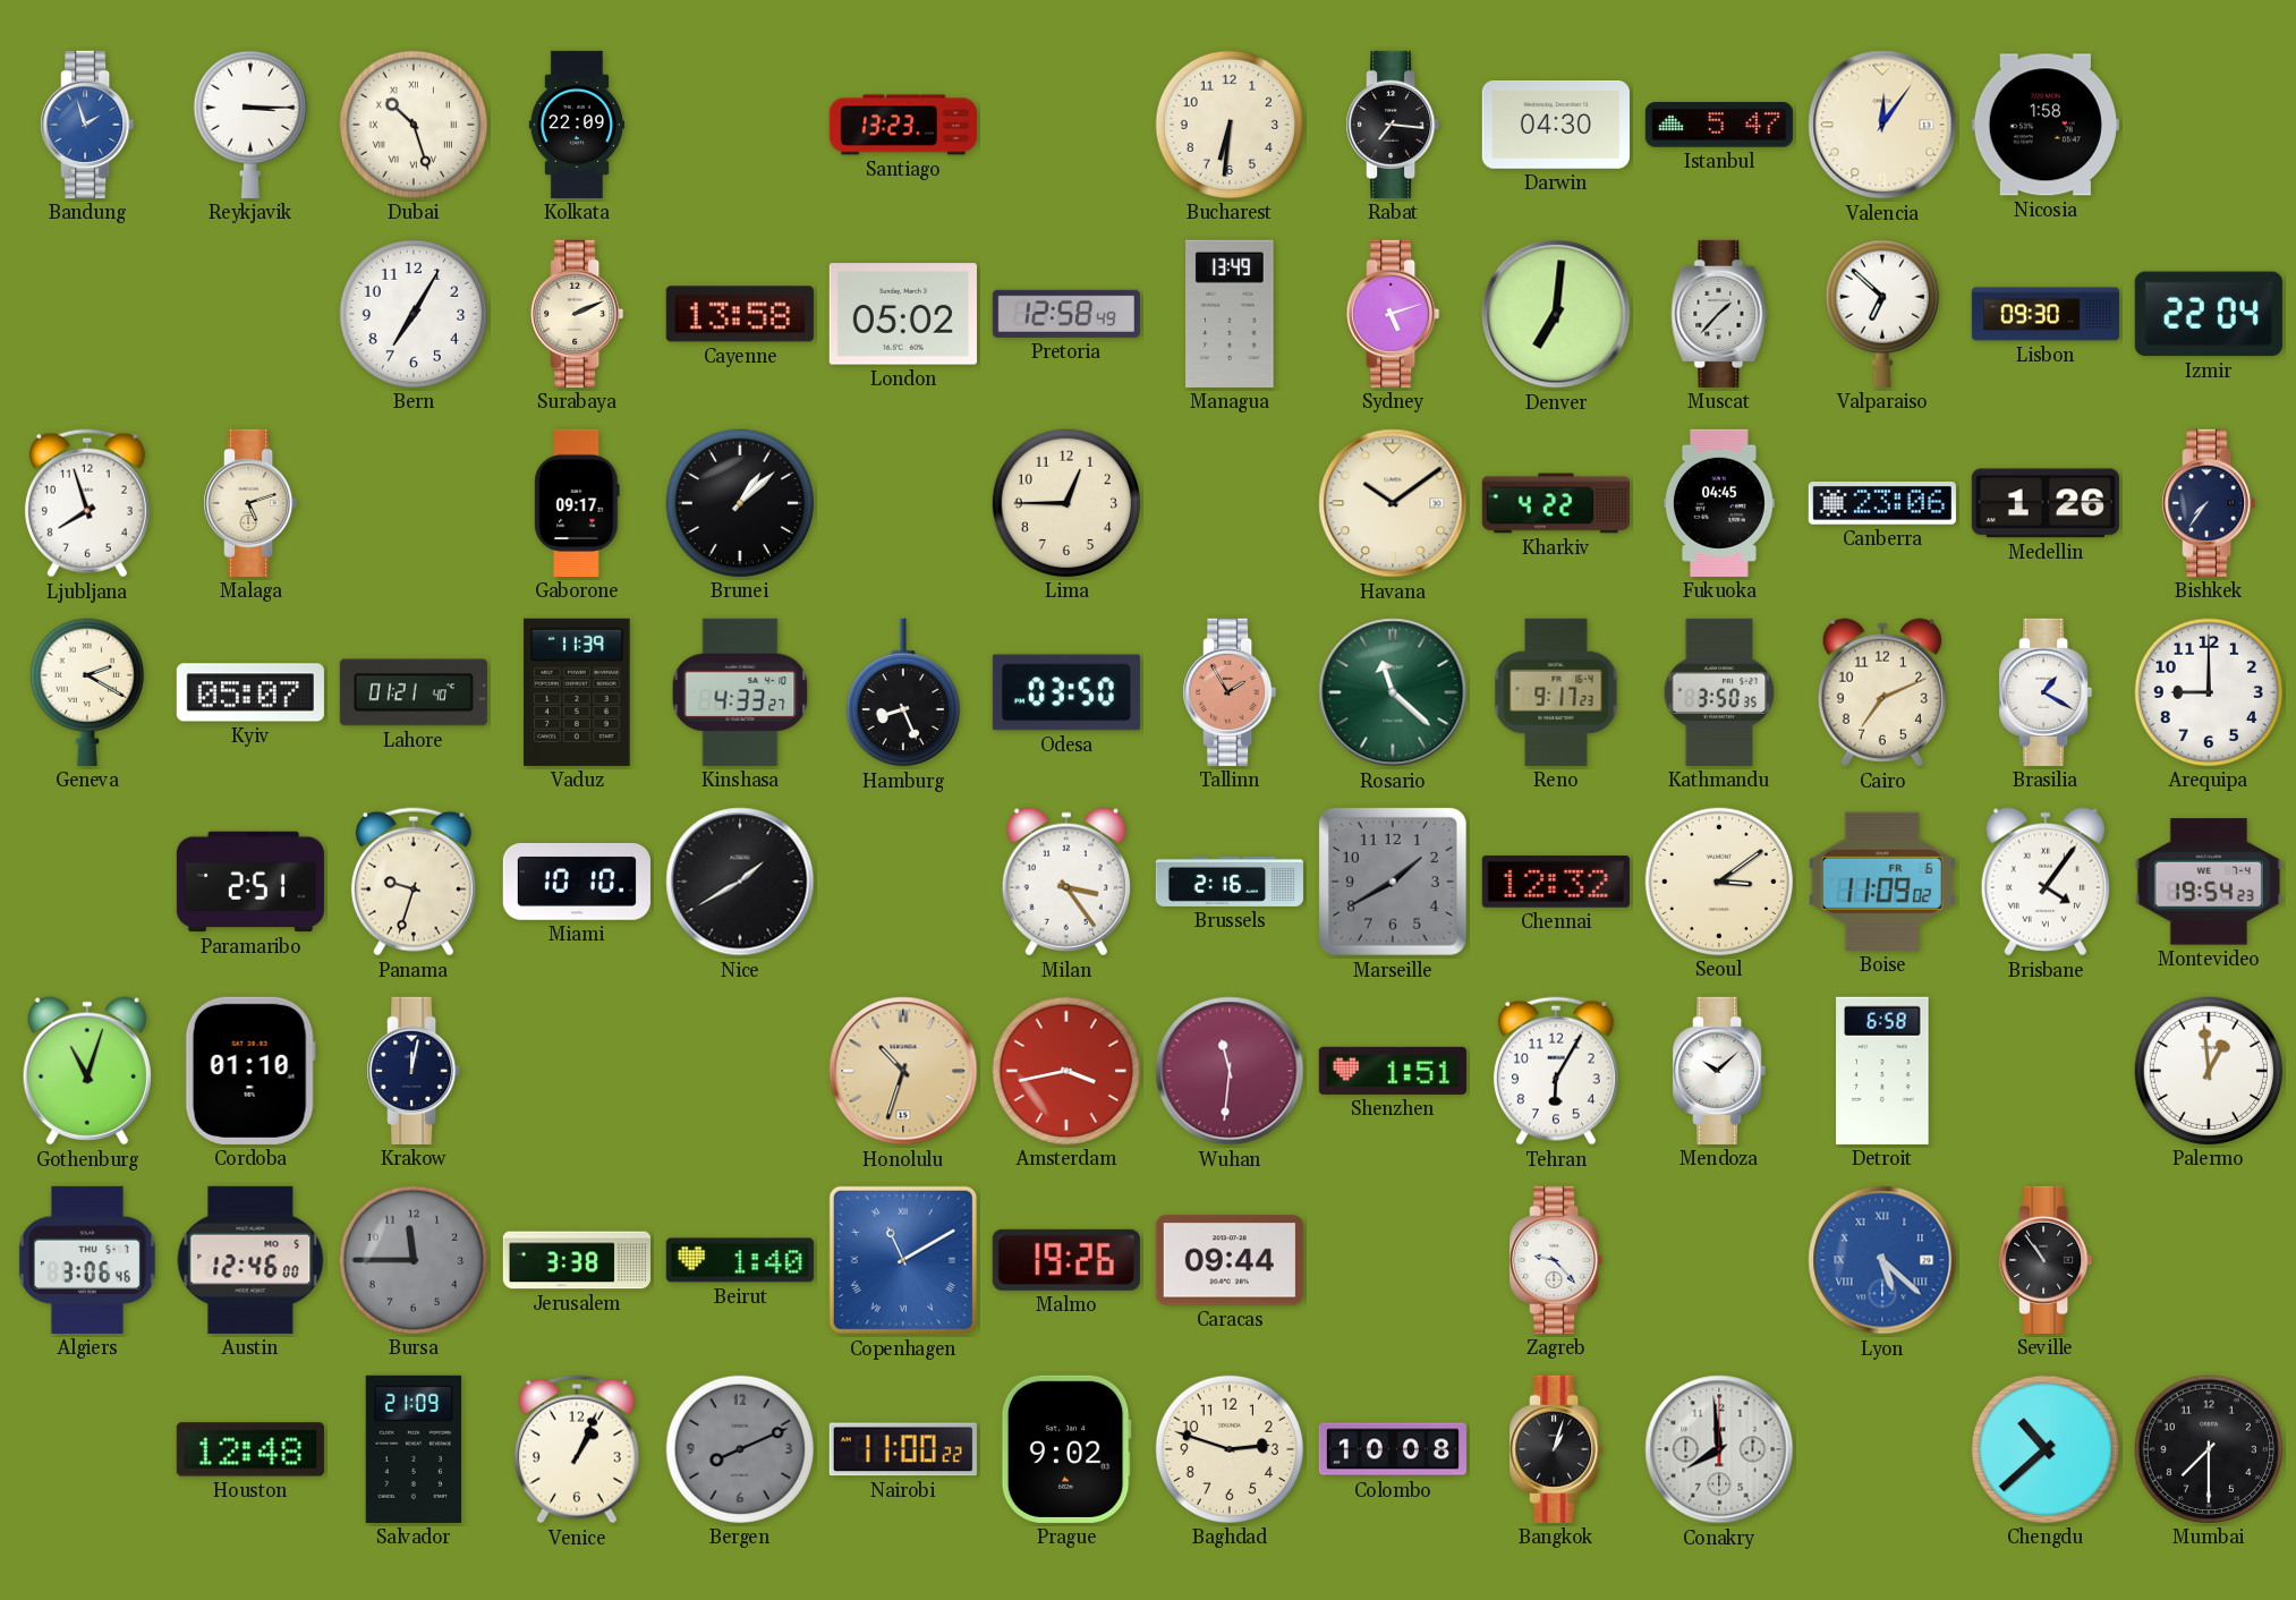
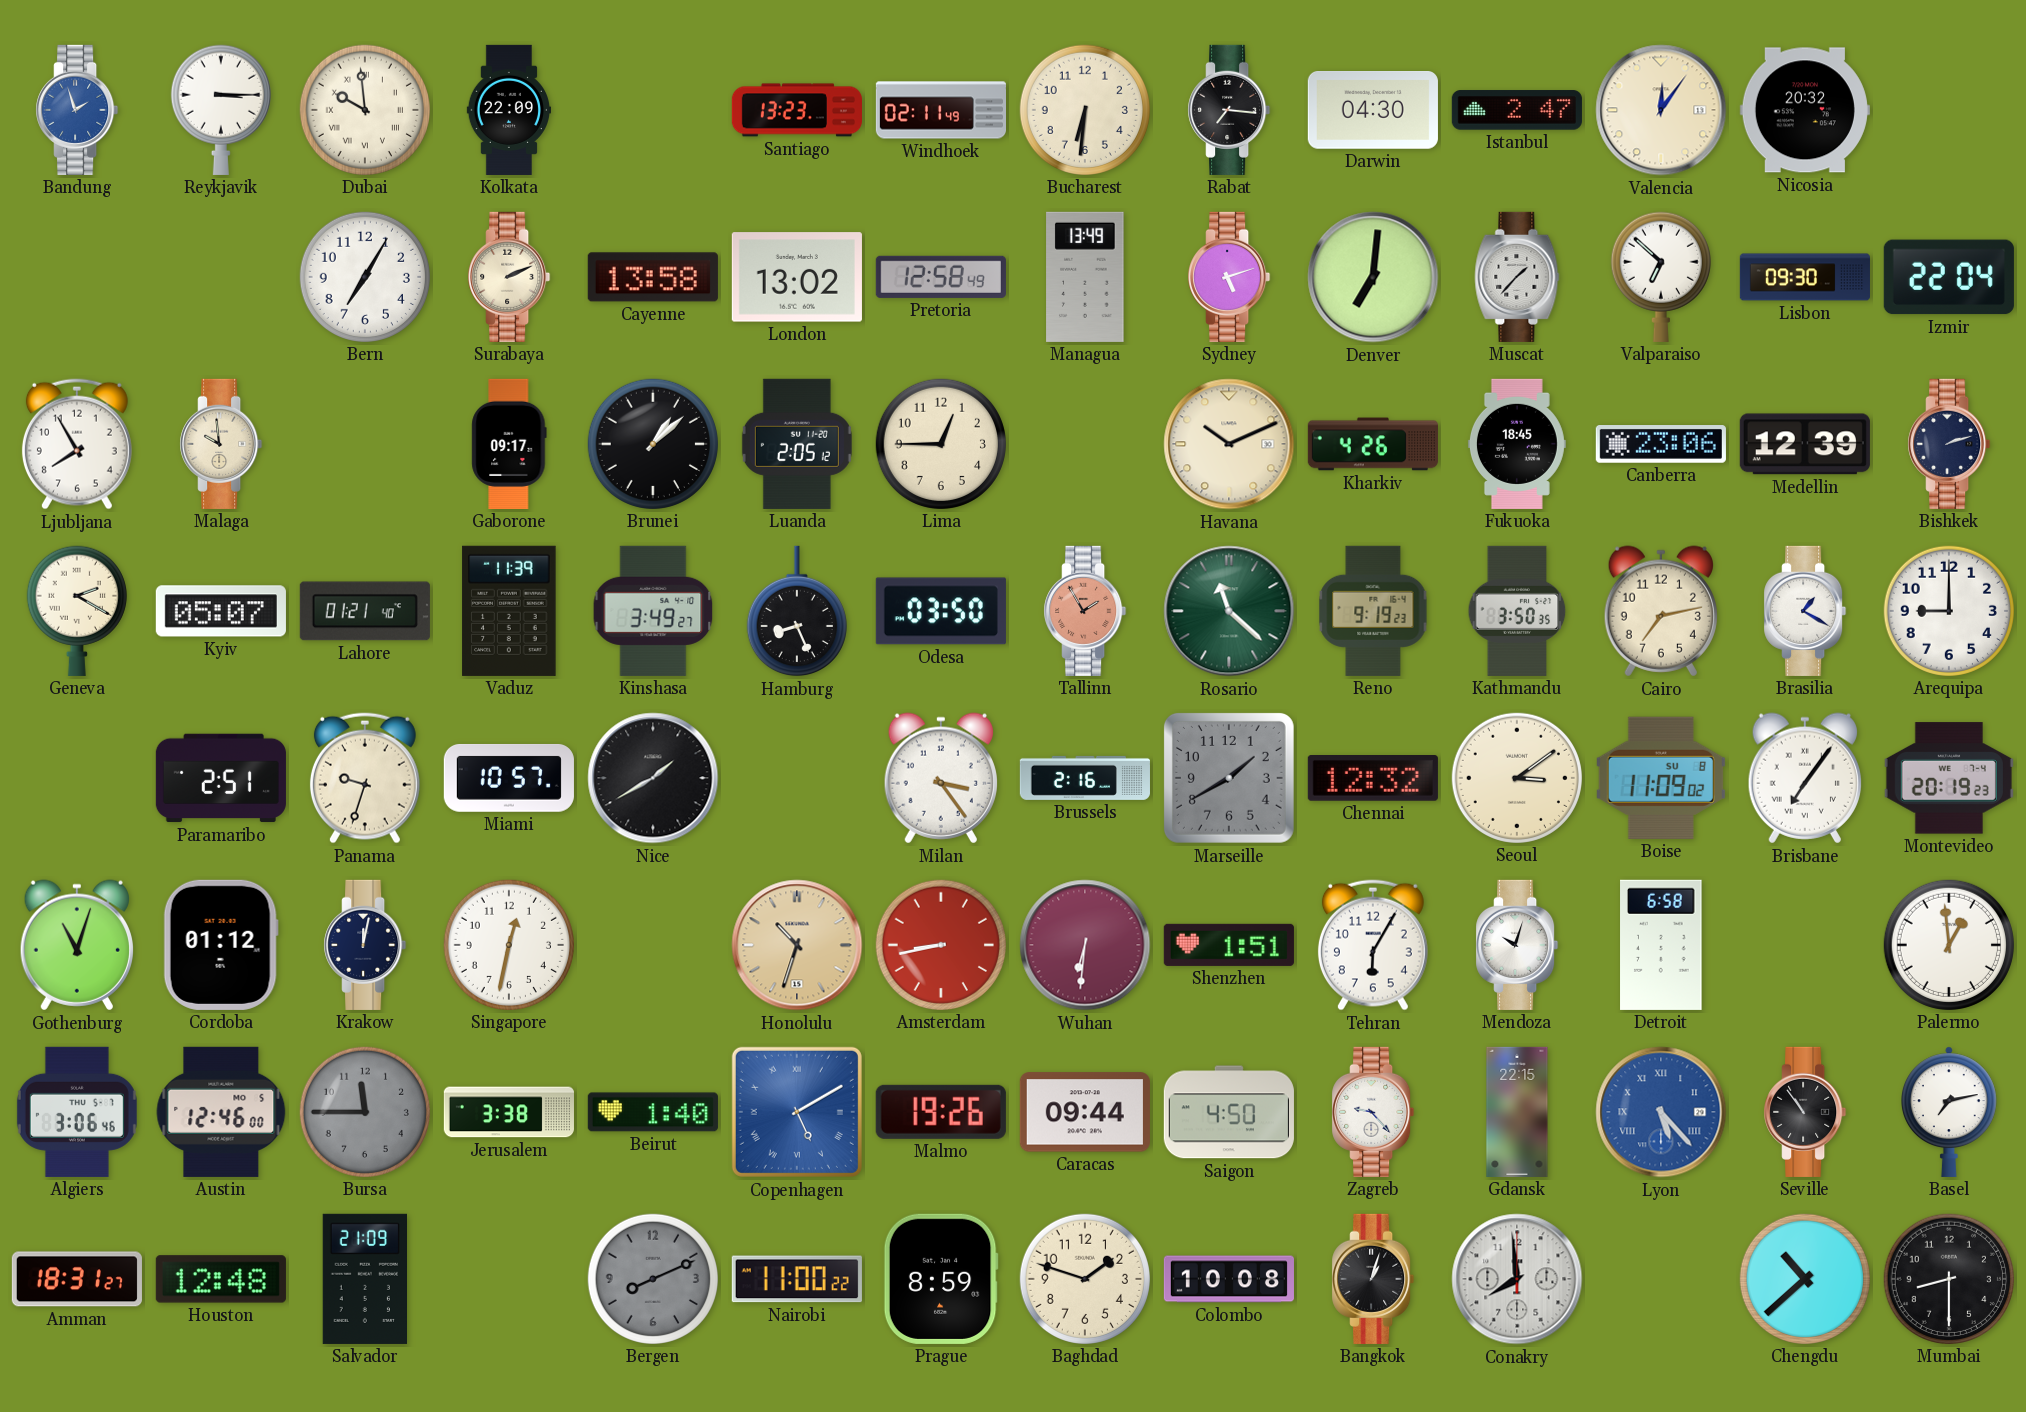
Dubai: 10:27 -> 9:59 (365, 110)
Windhoek: none -> 02:11 (940, 110)
Istanbul: 5:47 -> 2:47 (1517, 110)
Nicosia: 1:58 -> 20:32 (1805, 110)
London: 05:02 -> 13:02 (797, 277)
Ljubljana: 7:57 -> 7:55 (77, 444)
Malaga: 5:12 -> 9:59 (221, 444)
Luanda: none -> 2:05 (797, 444)
Havana: 10:09 -> 10:11 (1229, 444)
Kharkiv: 4:22 -> 4:26 (1373, 444)
Fukuoka: 04:45 -> 18:45 (1517, 444)
Medellin: 1:26 -> 12:39 (1805, 444)
Bishkek: 7:36 -> 2:12 (1949, 444)
Kinshasa: 4:33 -> 3:49 (653, 611)
Reno: 9:17 -> 9:19 (1373, 611)
Cairo: 7:11 -> 7:13 (1661, 611)
Miami: 10:10 -> 10:57 (509, 778)
Boise date: FR 6 -> SU 8 (1661, 778)
Brisbane: 4:06 -> 7:06 (1805, 778)
Montevideo: 19:54 -> 20:19 (1949, 778)
Cordoba: 01:10 -> 01:12 (221, 945)
Singapore: none -> 12:32 (509, 945)
Amsterdam: 3:43 -> 8:43 (941, 945)
Wuhan: 11:31 -> 6:31 (1085, 945)
Mendoza: 10:08 -> 10:03 (1517, 945)
Copenhagen: 11:10 -> 5:10 (797, 1112)
Saigon: none -> 4:50 (1229, 1112)
Gdansk: none -> 22:15 (1517, 1112)
Lyon: 5:22 -> 5:23 (1661, 1112)
Basel: none -> 7:13 (1950, 1112)
Amman: none -> 18:31 (77, 1279)
Venice: 1:04 -> none (577, 1449)
Prague: 9:02 -> 8:59 (941, 1279)
Baghdad: 2:48 -> 1:48 (1085, 1279)
Mumbai: 7:30 -> 8:30 (1949, 1279)
